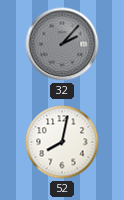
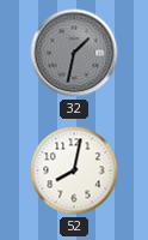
32: 2:07 -> 1:32 (74, 53)
